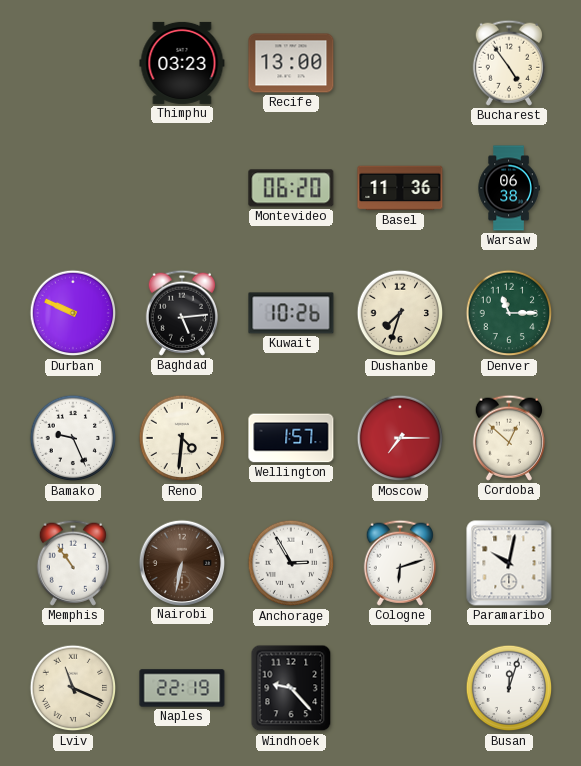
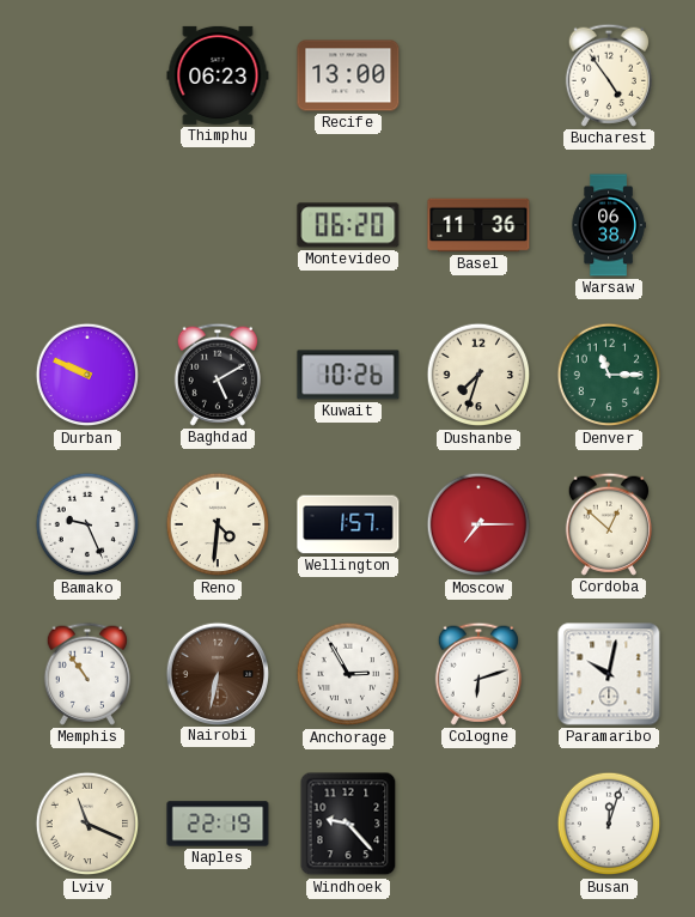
Thimphu: 03:23 -> 06:23 (218, 75)
Baghdad: 5:14 -> 5:10 (218, 375)
